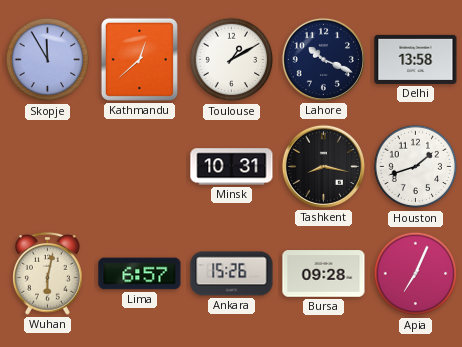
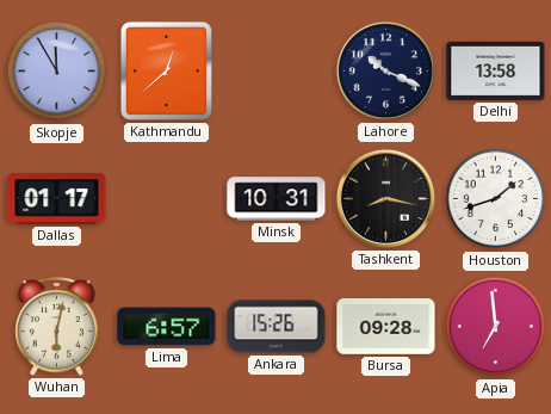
Toulouse: 1:10 -> none (232, 60)
Dallas: none -> 01:17 (57, 199)
Apia: 7:04 -> 6:59 (496, 327)
